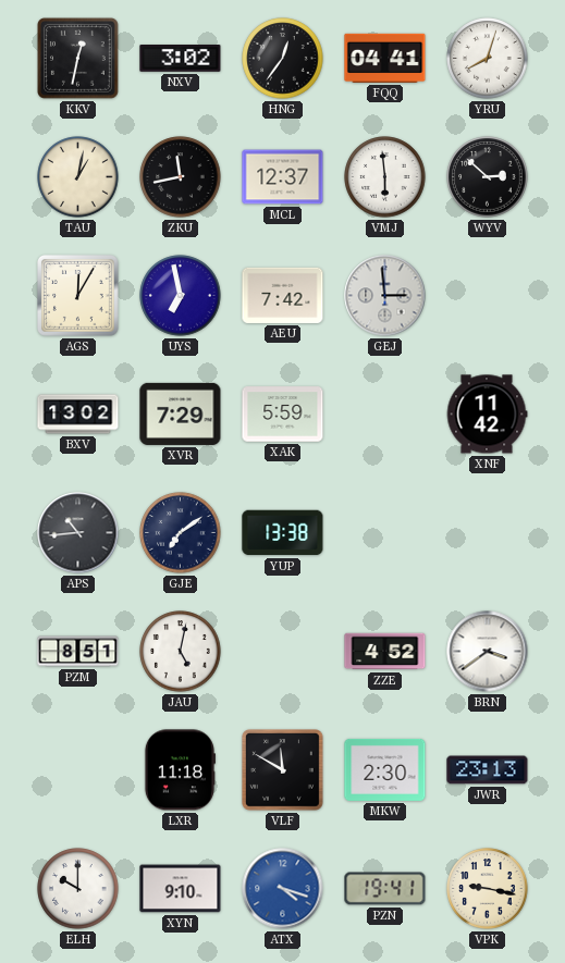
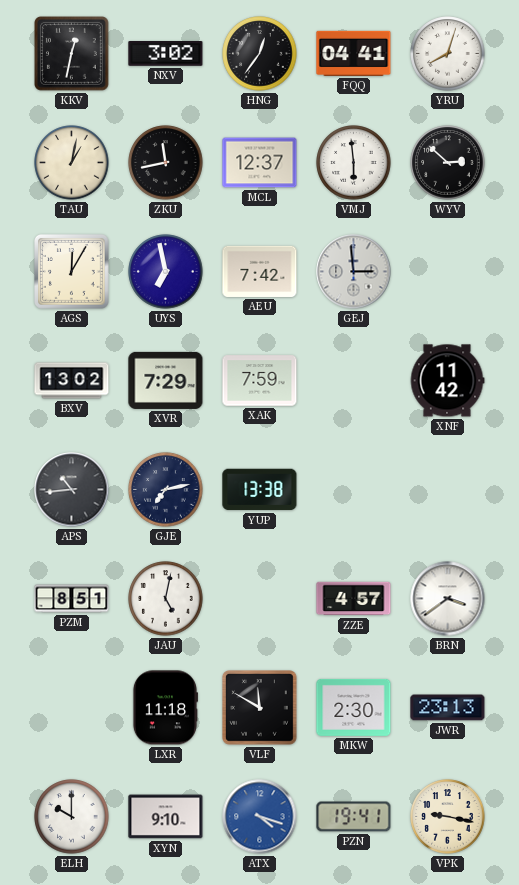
XAK: 5:59 -> 7:59 (260, 381)
GJE: 7:09 -> 7:13 (166, 490)
ZZE: 4:52 -> 4:57 (354, 599)
